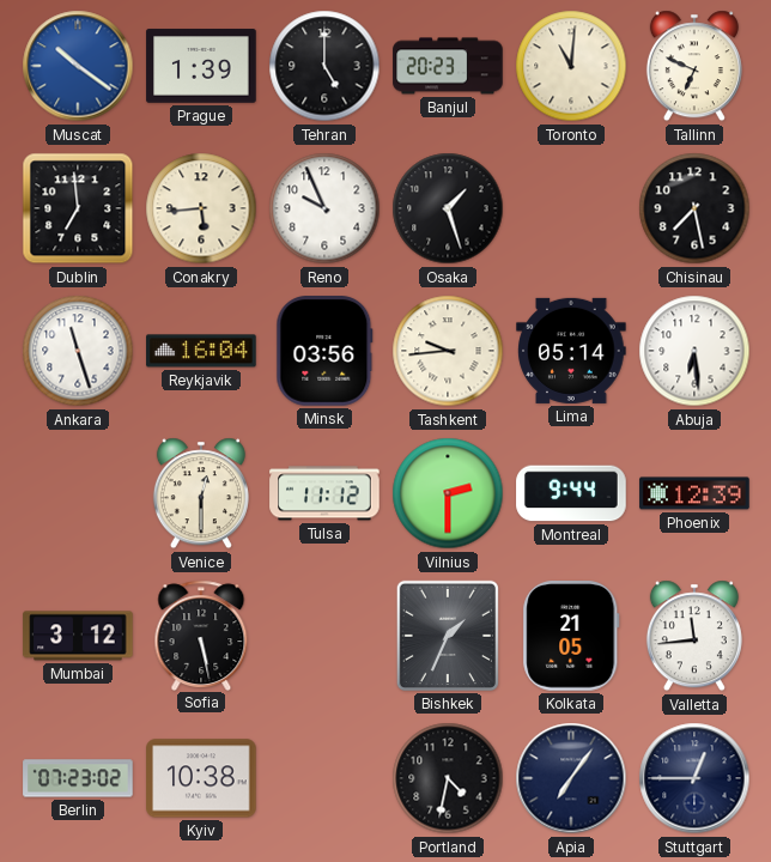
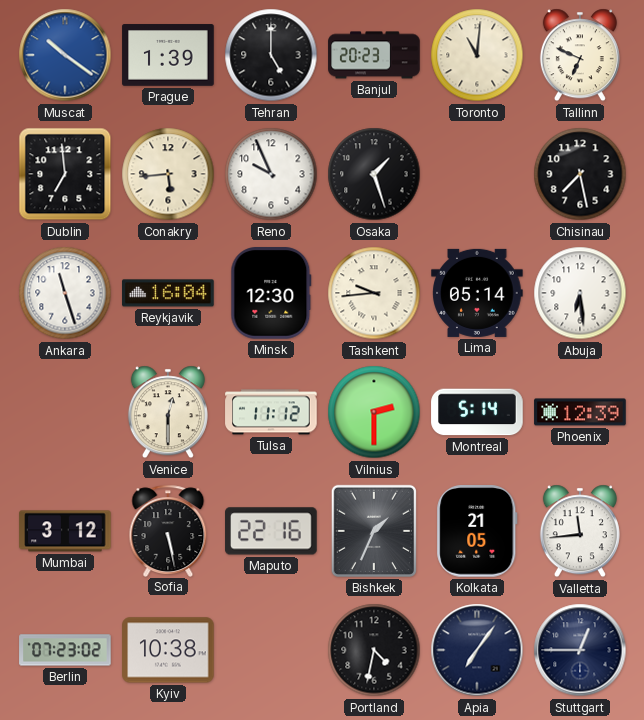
Minsk: 03:56 -> 12:30 (271, 293)
Montreal: 9:44 -> 5:14 (477, 412)
Maputo: none -> 22:16 (271, 531)
